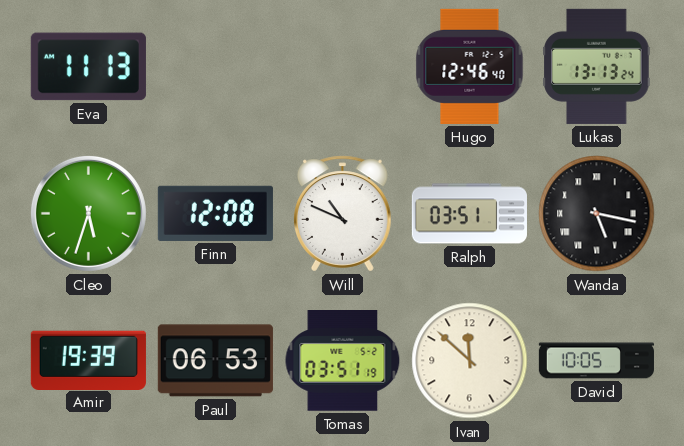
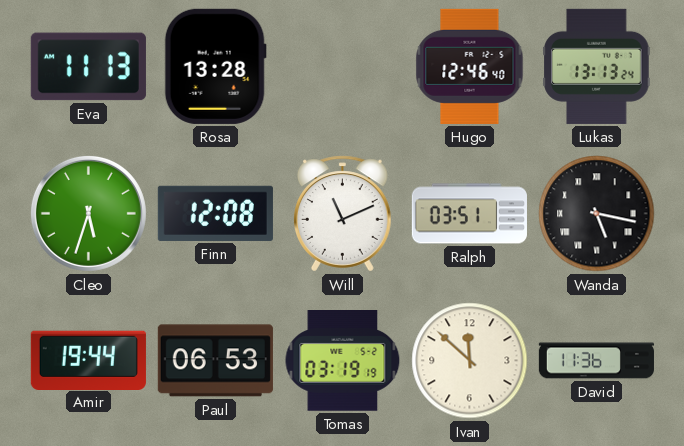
Rosa: none -> 13:28 (215, 66)
Will: 10:49 -> 11:11 (342, 214)
Amir: 19:39 -> 19:44 (88, 360)
Tomas: 03:51 -> 03:19 (343, 361)
David: 10:05 -> 11:36 (596, 361)
